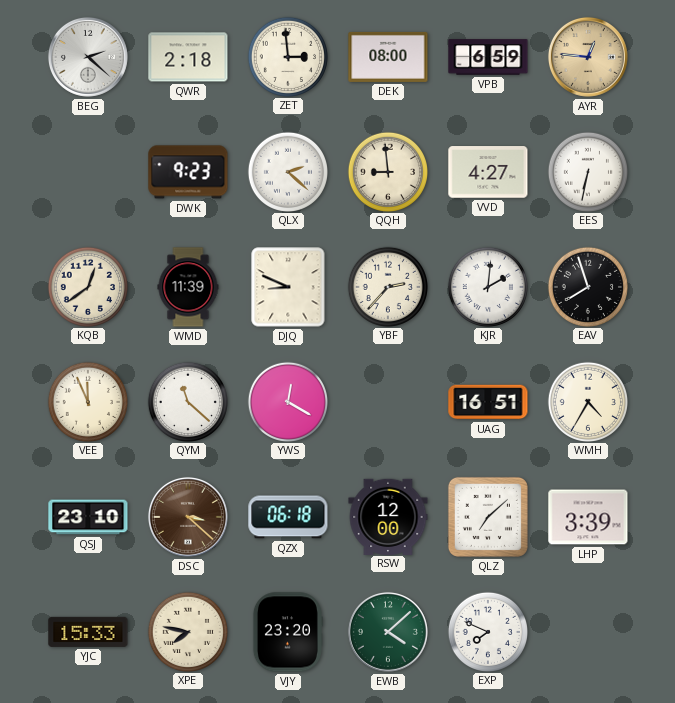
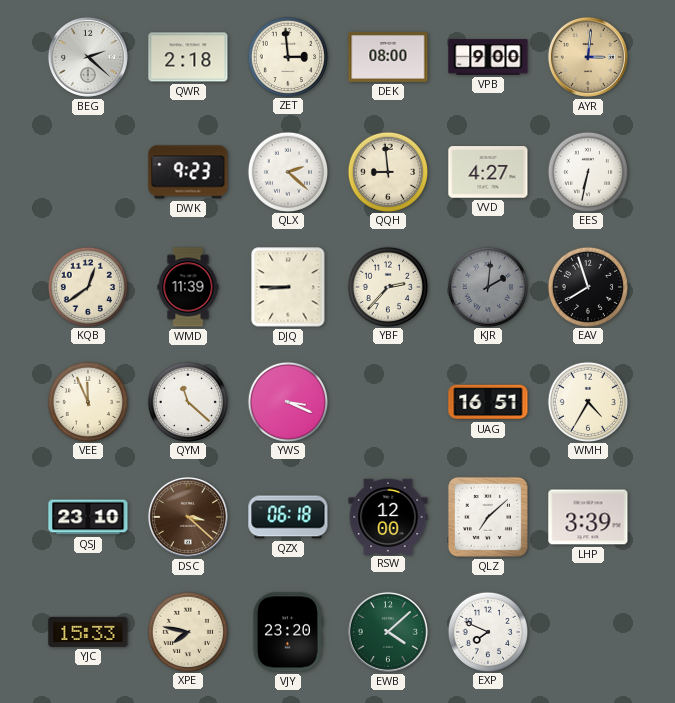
VPB: 6:59 -> 9:00 (488, 57)
AYR: 12:46 -> 3:01 (588, 57)
DJQ: 8:49 -> 8:45 (288, 287)
KJR dial: white -> grey (487, 286)
YWS: 12:20 -> 3:19 (287, 401)
